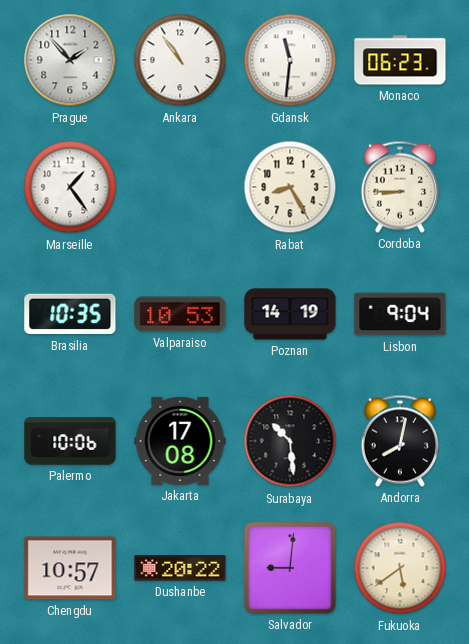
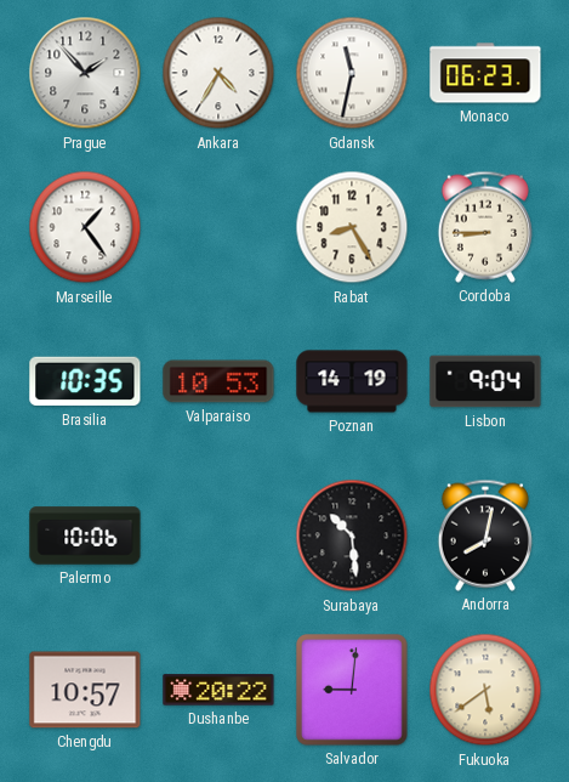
Ankara: 10:54 -> 4:35 (218, 73)
Gdansk: 11:31 -> 11:32 (352, 73)
Jakarta: 17:08 -> none (180, 441)
